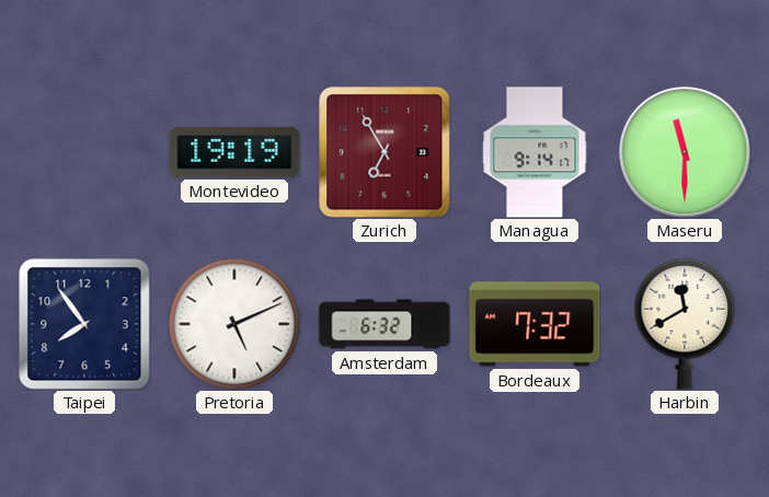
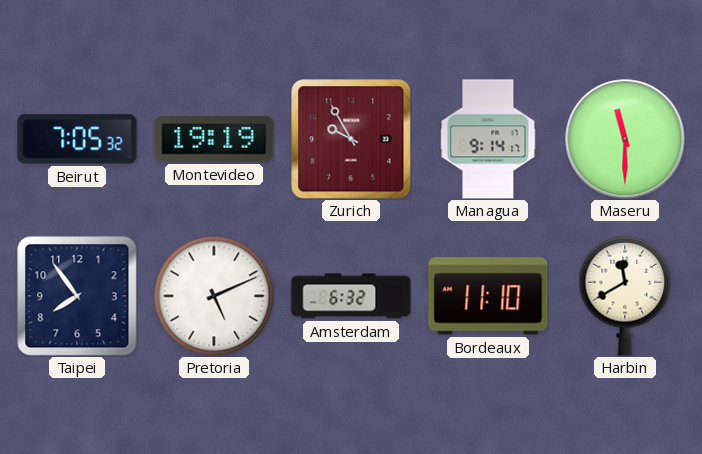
Beirut: none -> 7:05 (77, 139)
Zurich: 6:55 -> 9:55 (351, 139)
Bordeaux: 7:32 -> 11:10 (488, 296)
